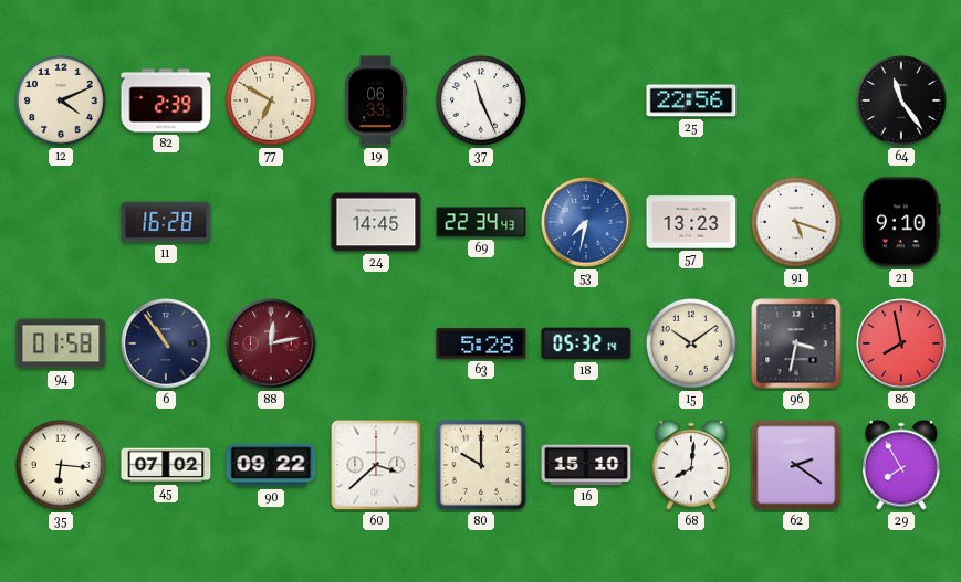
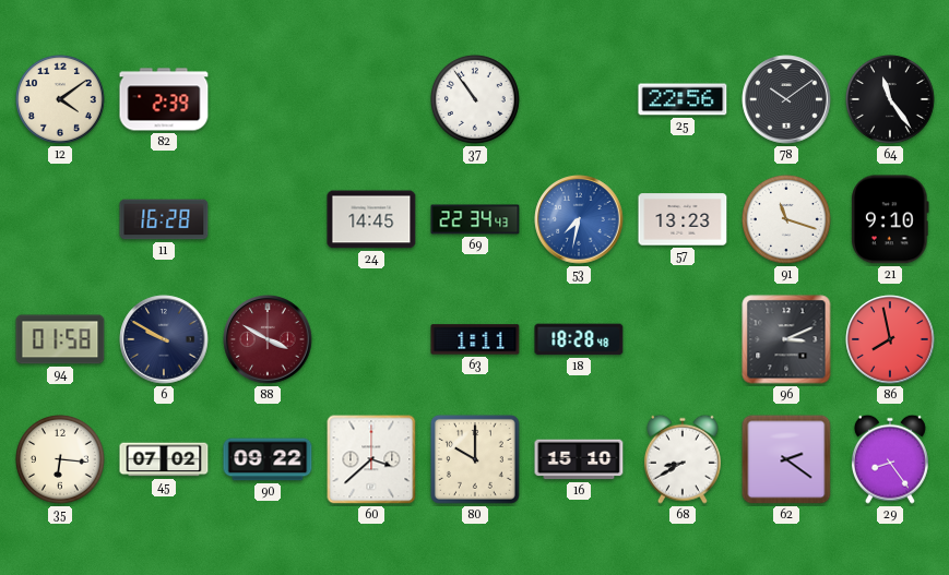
12: 4:11 -> 4:09 (61, 99)
77: 6:50 -> none (272, 100)
19: 06:33 -> none (376, 100)
37: 11:26 -> 10:54 (476, 99)
78: none -> 10:09 (786, 99)
91: 5:18 -> 11:18 (787, 219)
6: 10:54 -> 9:50 (164, 339)
88: 12:13 -> 3:50 (268, 339)
63: 5:28 -> 1:11 (475, 339)
18: 05:32 -> 18:28 (579, 339)
15: 10:09 -> none (692, 343)
96: 3:32 -> 3:11 (786, 339)
68: 8:01 -> 8:40 (683, 459)
29: 7:55 -> 8:24 (890, 459)
